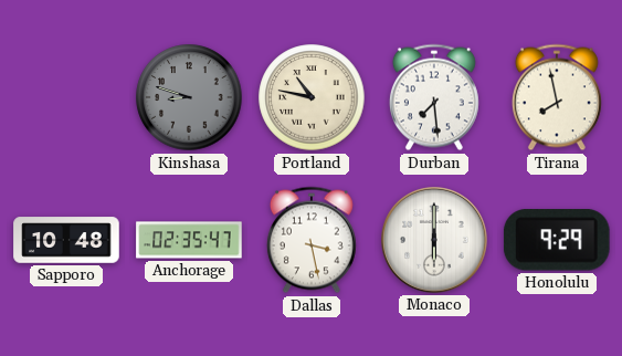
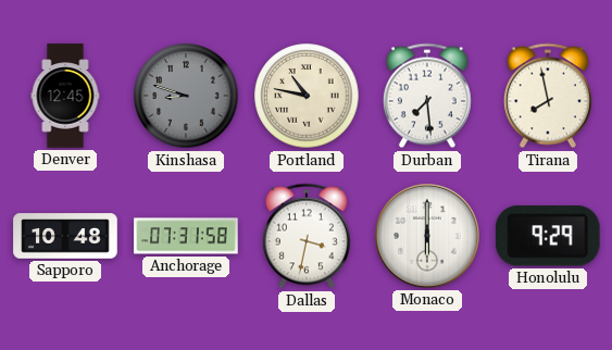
Denver: none -> 12:45 (65, 96)
Anchorage: 02:35 -> 07:31 (186, 236)
Dallas: 3:28 -> 3:32 (307, 236)
